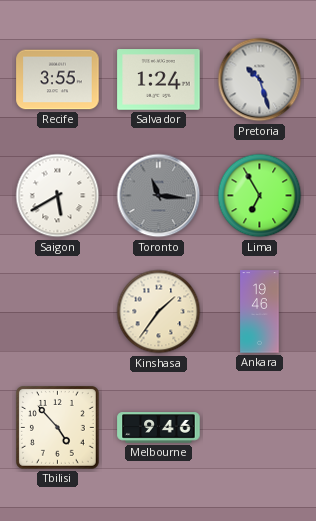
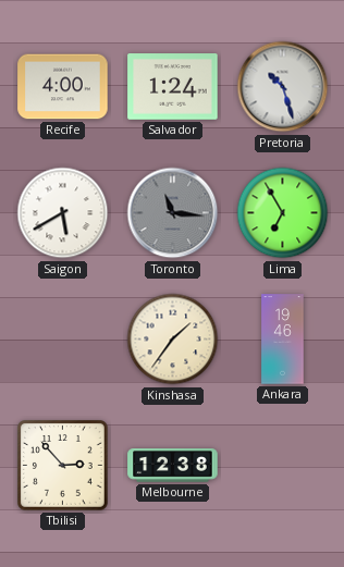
Recife: 3:55 -> 4:00 (63, 87)
Tbilisi: 4:53 -> 2:53 (63, 466)
Melbourne: 9:46 -> 12:38 (173, 466)
